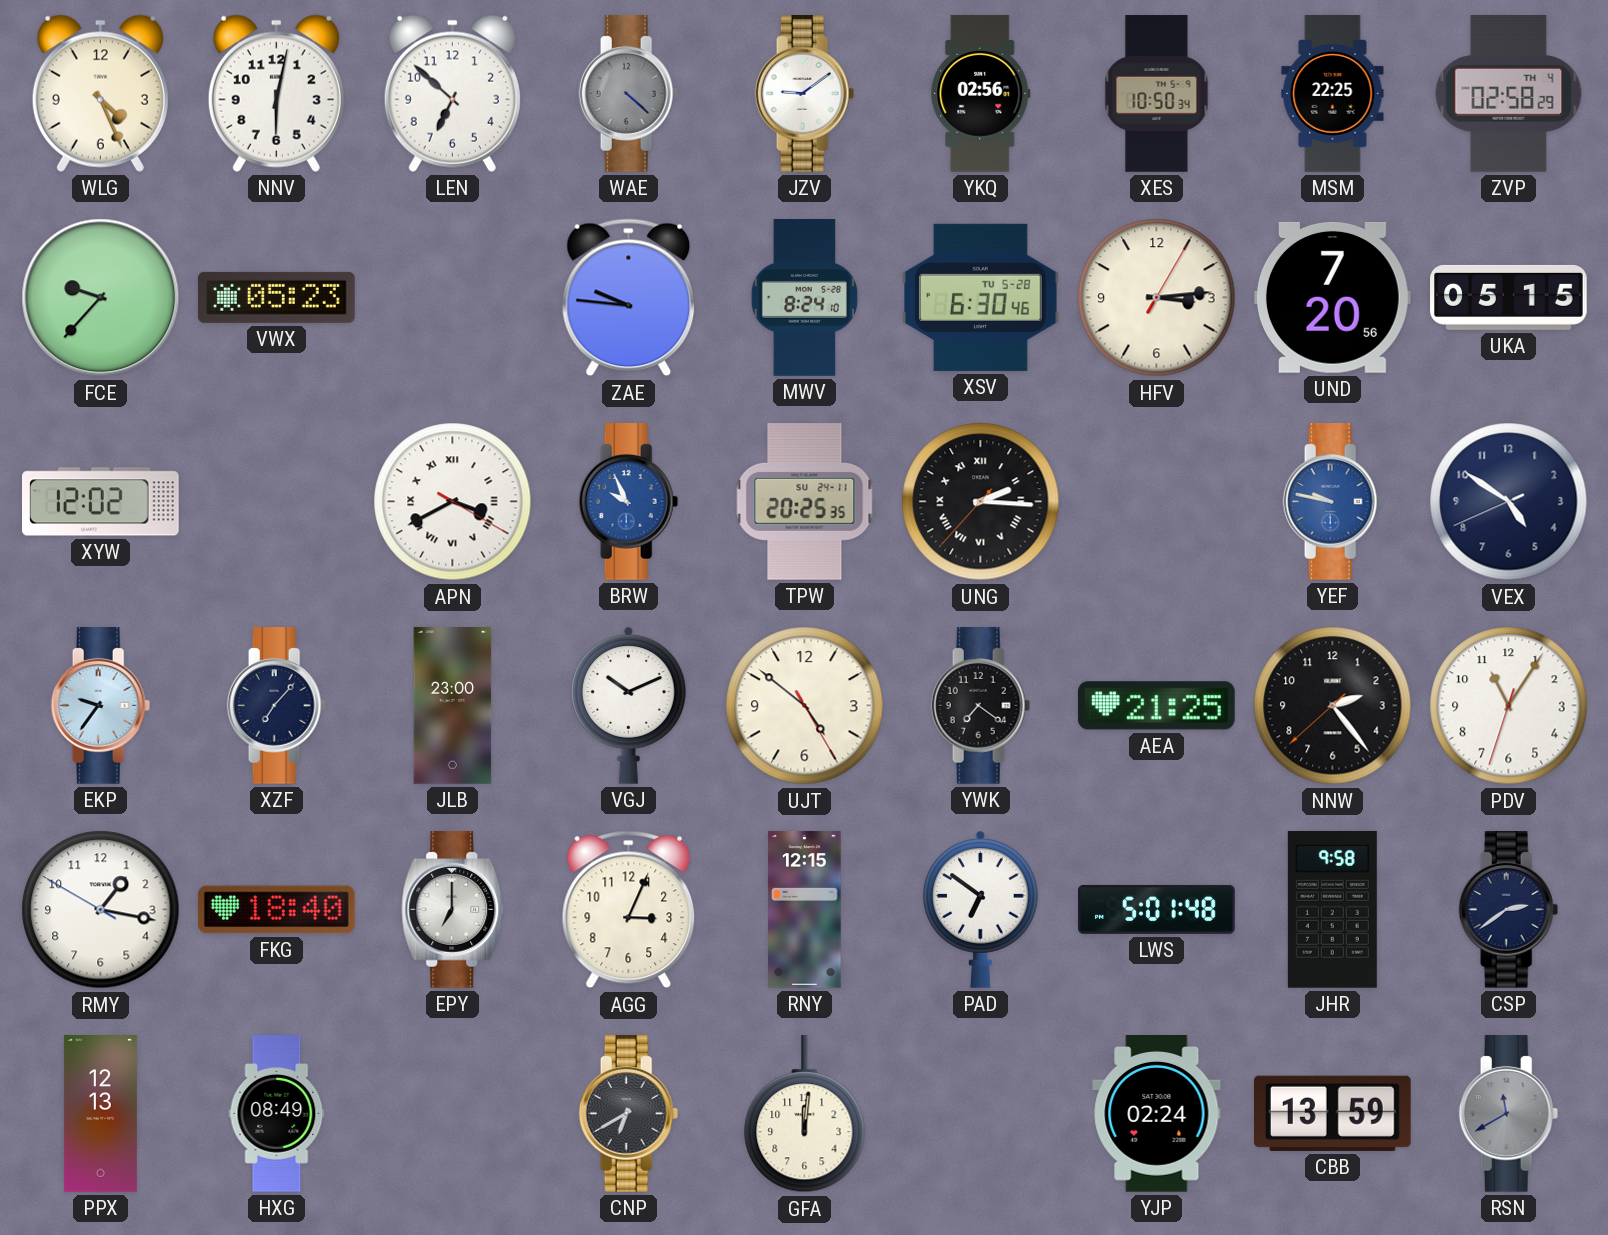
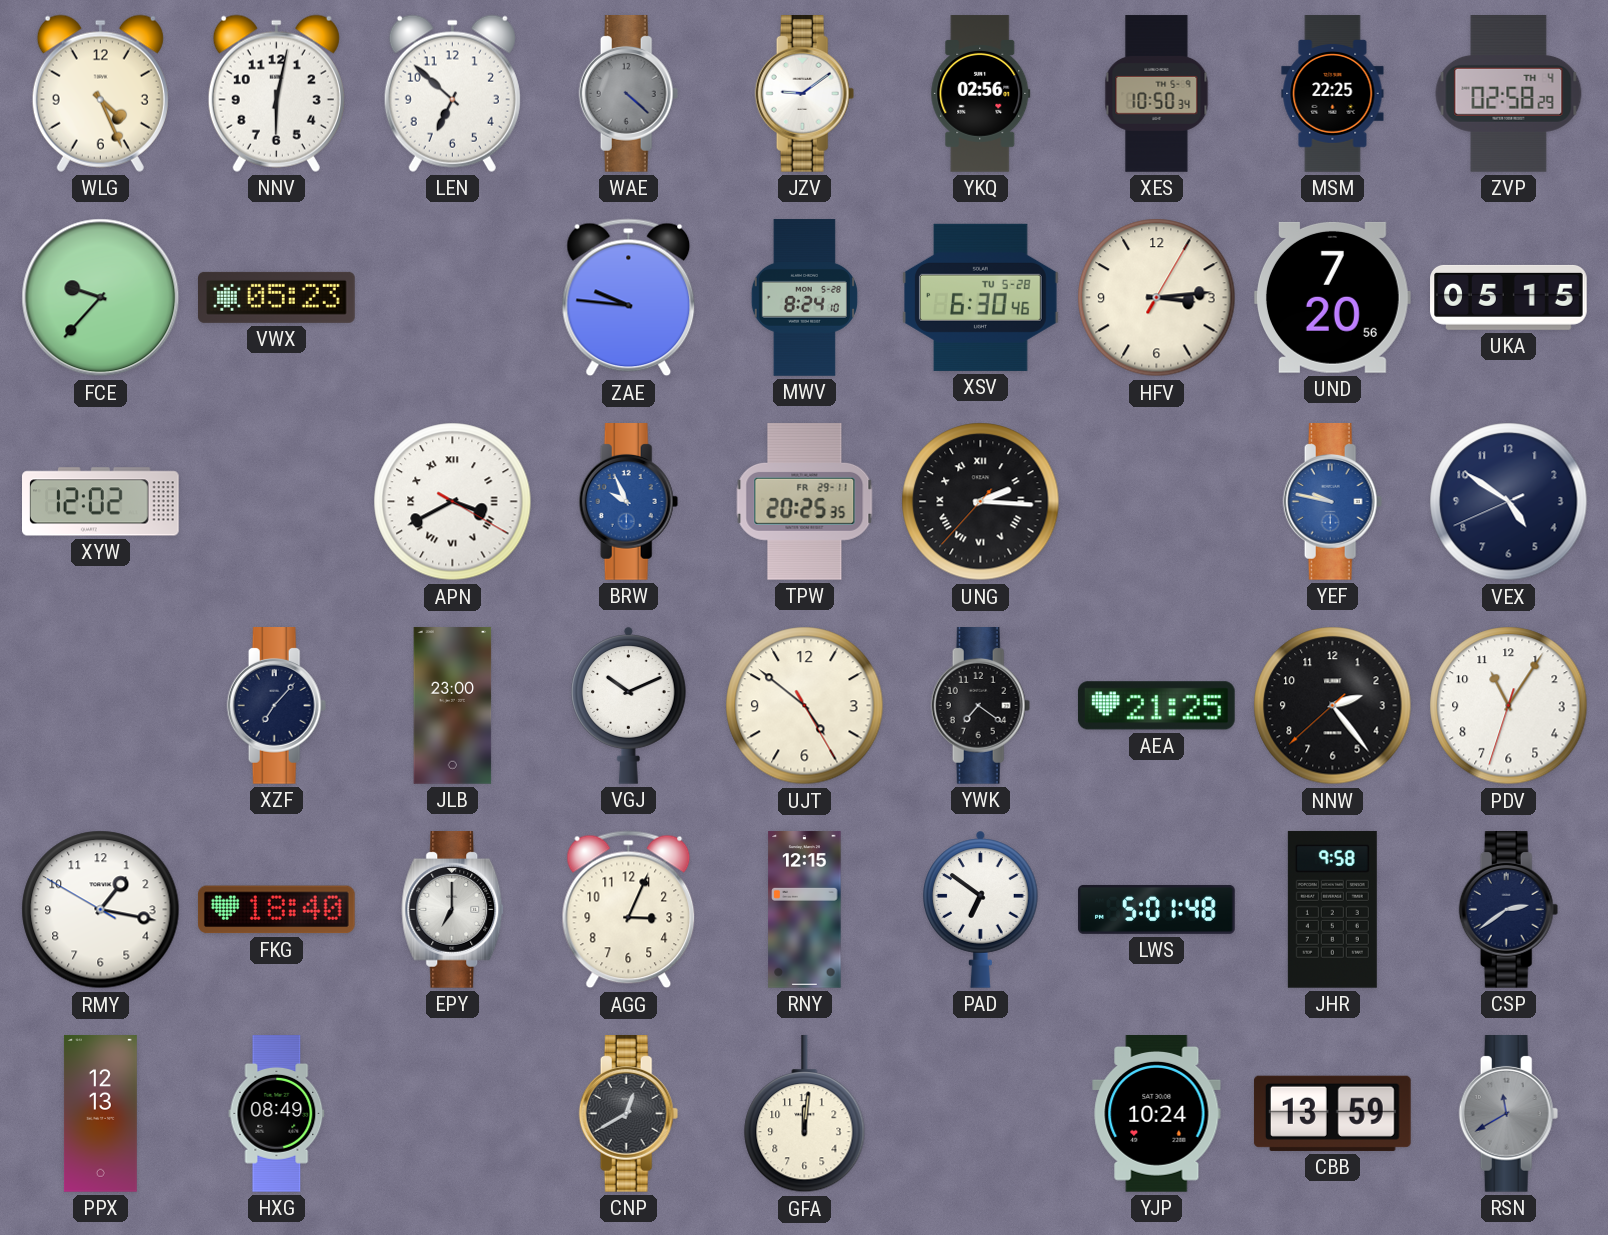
TPW date: SU 24-11 -> FR 29-11 (805, 502)
EKP: 9:36 -> none (101, 706)
CNP: 6:40 -> 12:40 (629, 1114)
YJP: 02:24 -> 10:24 (1157, 1114)
